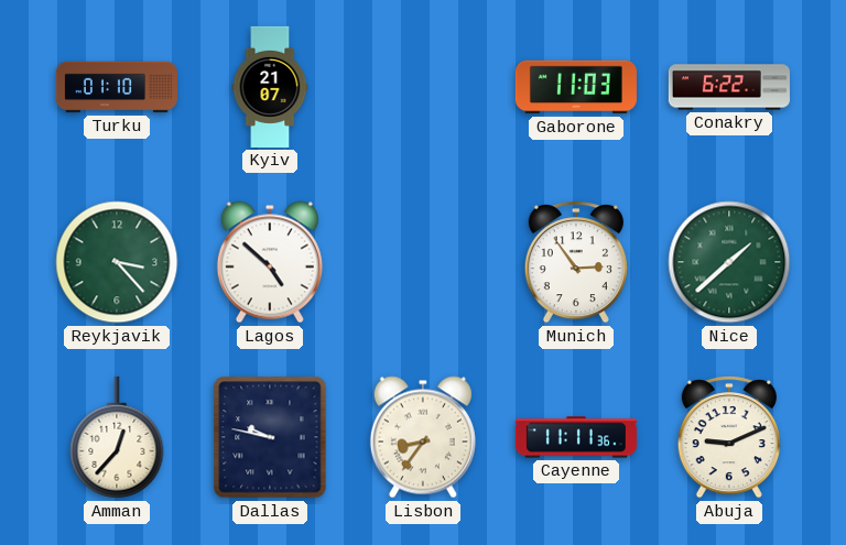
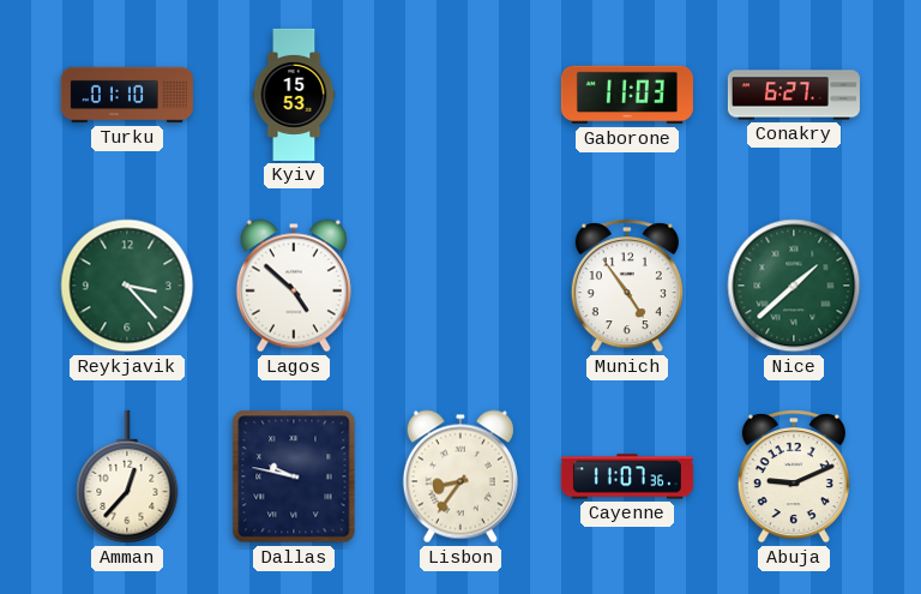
Kyiv: 21:07 -> 15:53 (294, 95)
Conakry: 6:22 -> 6:27 (794, 95)
Munich: 2:54 -> 4:54 (627, 286)
Cayenne: 11:11 -> 11:07 (627, 476)
